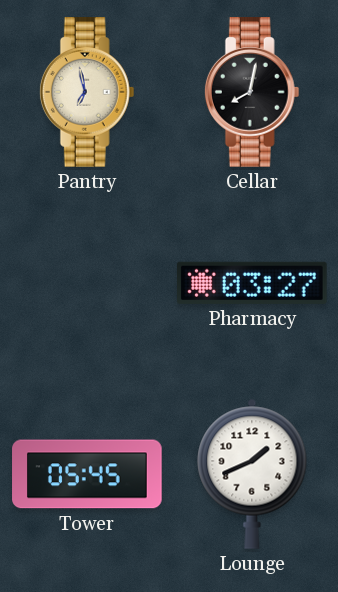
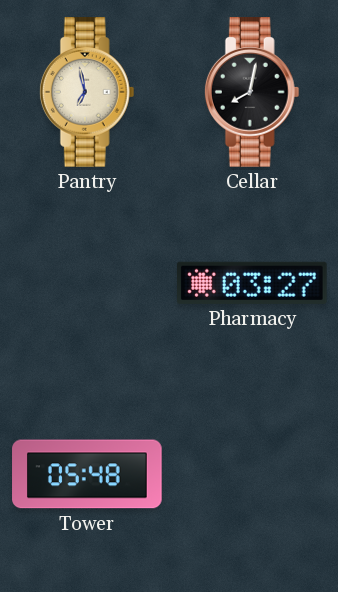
Tower: 05:45 -> 05:48 (87, 474)
Lounge: 1:41 -> none (252, 474)
